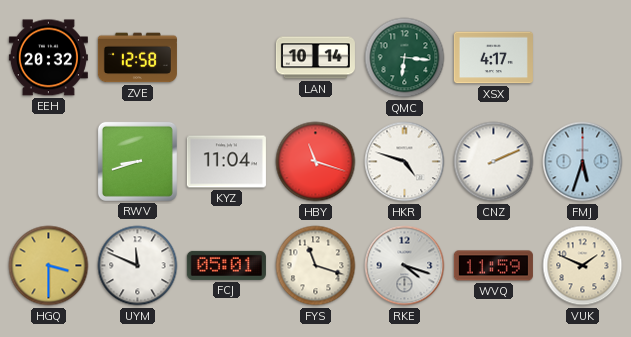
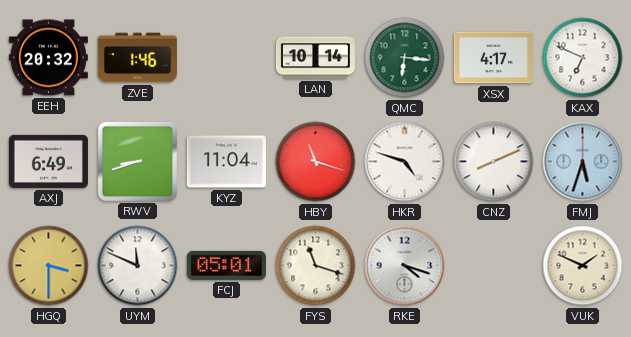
ZVE: 12:58 -> 1:46 (137, 58)
KAX: none -> 6:49 (583, 58)
AXJ: none -> 6:49 (48, 161)
CNZ: 2:11 -> 8:11 (494, 162)
WVQ: 11:59 -> none (493, 266)
